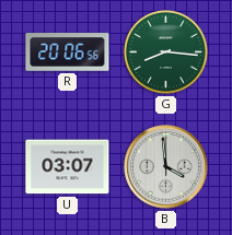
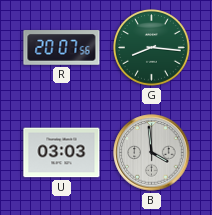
R: 20:06 -> 20:07 (62, 48)
U: 03:07 -> 03:03 (62, 153)
